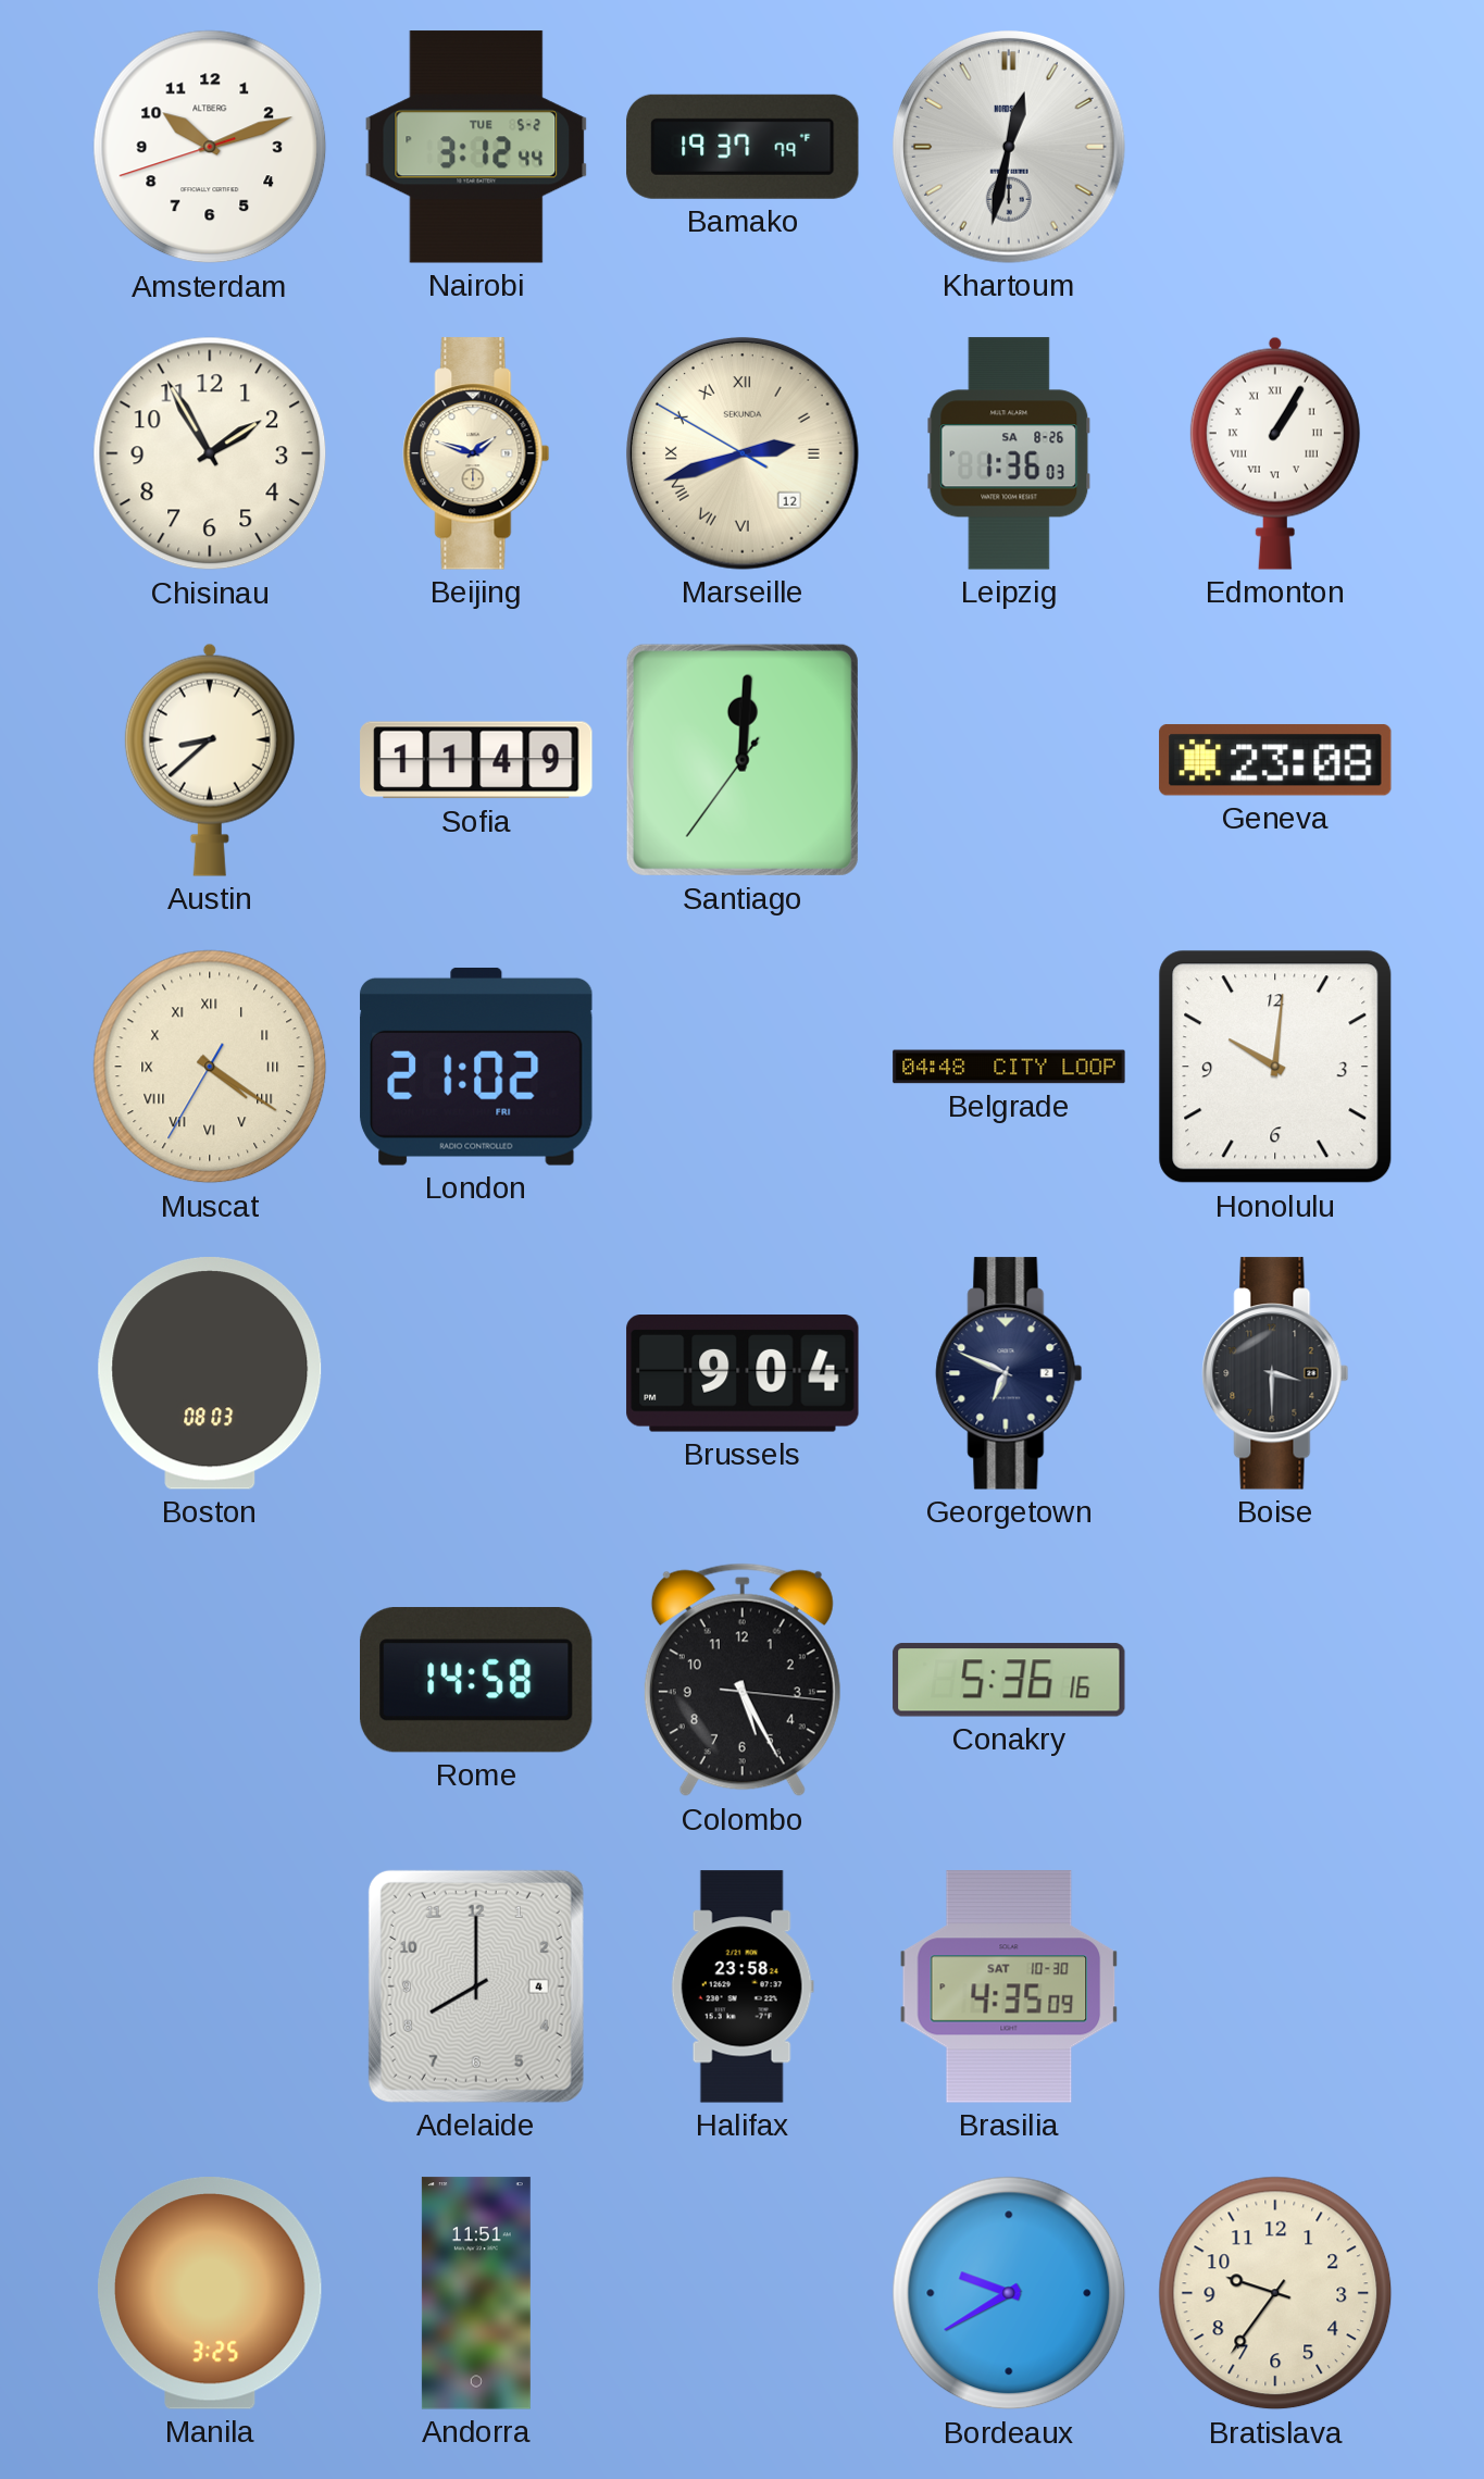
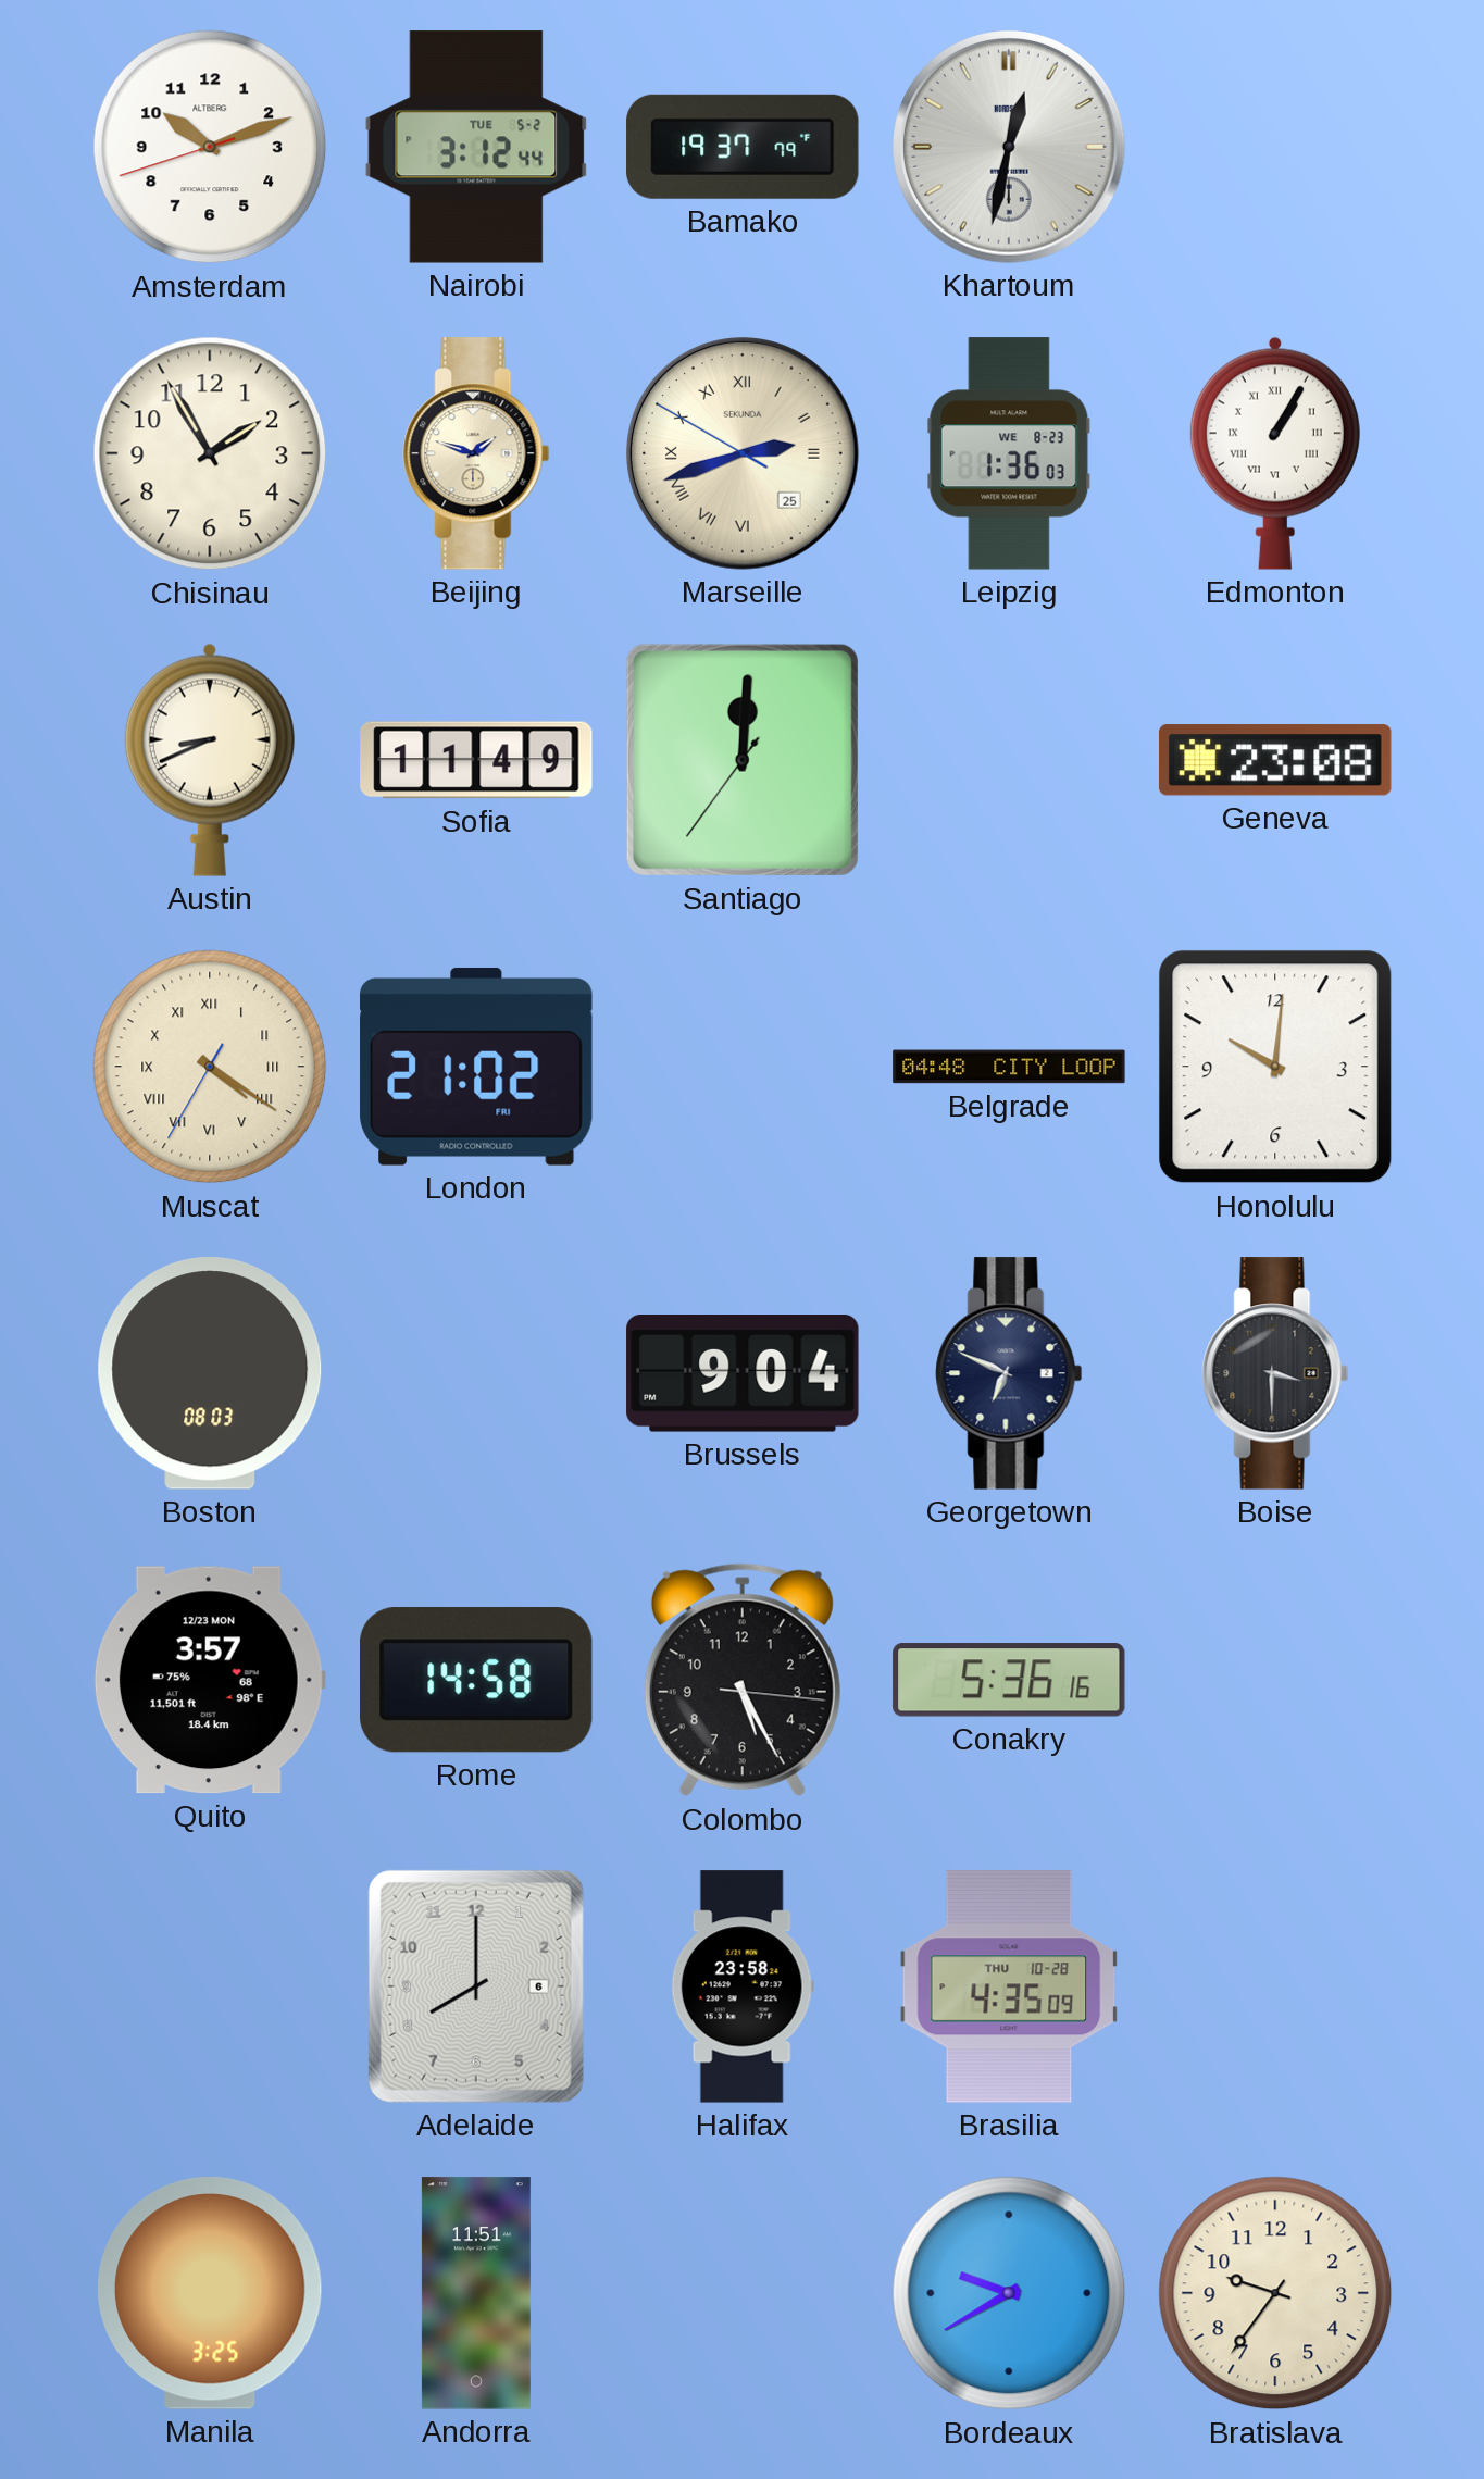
Marseille date: 12 -> 25 (744, 454)
Leipzig date: SA 8-26 -> WE 8-23 (1009, 453)
Austin: 8:38 -> 8:41 (210, 760)
Quito: none -> 3:57 (210, 1680)
Adelaide date: 4 -> 6 (476, 1986)
Brasilia date: SAT 10-30 -> THU 10-28 (1009, 1986)
